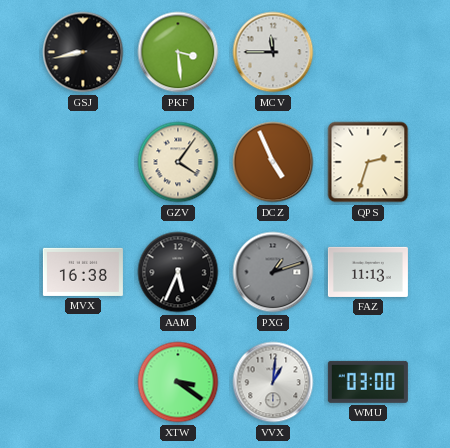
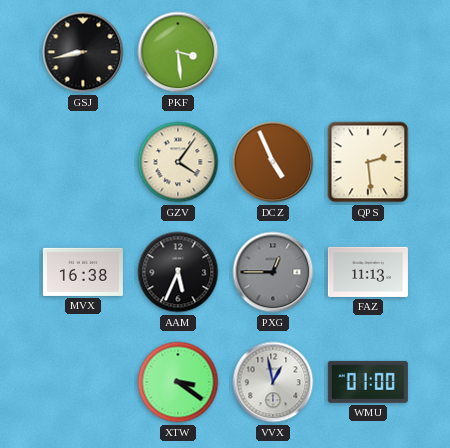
MCV: 11:45 -> none (273, 52)
QPS: 2:33 -> 2:29 (368, 162)
PXG: 1:12 -> 12:45 (273, 272)
VVX: 1:01 -> 12:58 (273, 382)
WMU: 03:00 -> 01:00 (368, 382)
